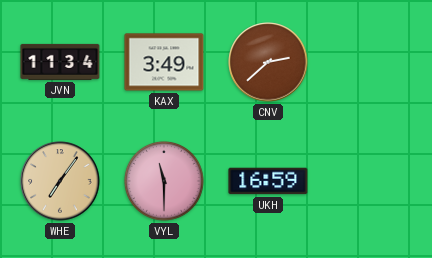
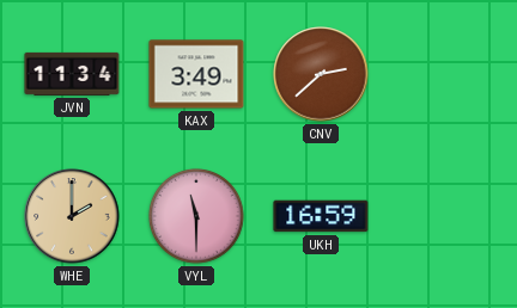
WHE: 7:06 -> 2:00 (72, 216)
